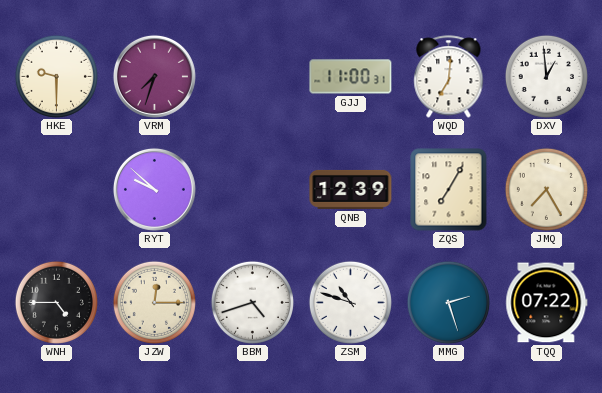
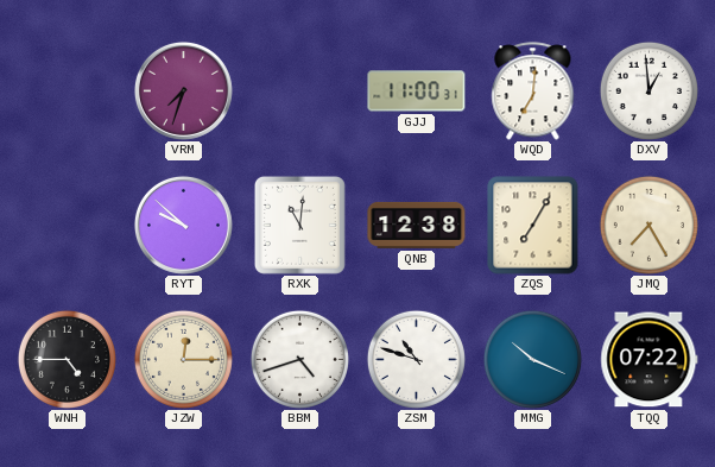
HKE: 9:30 -> none (56, 76)
RXK: none -> 11:01 (299, 225)
QNB: 12:39 -> 12:38 (417, 225)
MMG: 2:27 -> 10:19 (532, 359)
